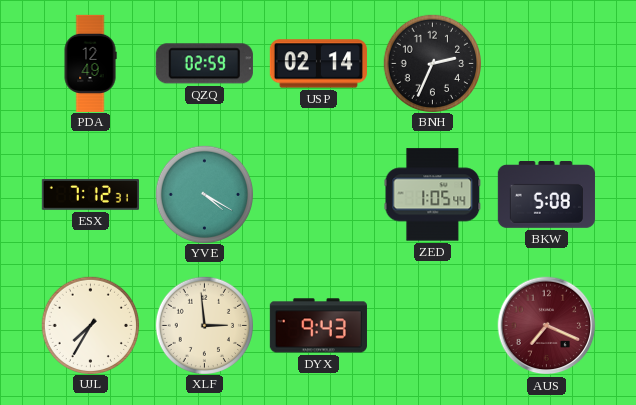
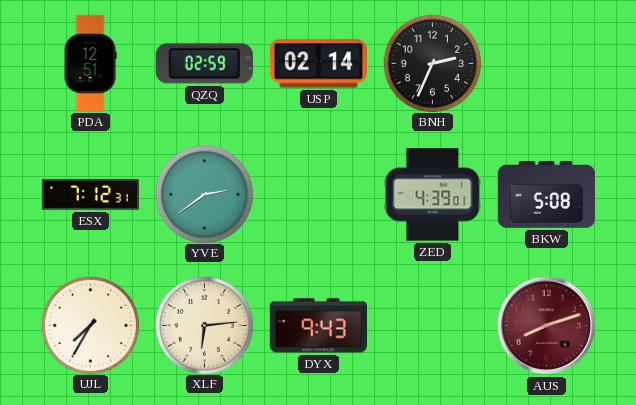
PDA: 12:49 -> 12:51 (90, 63)
YVE: 4:20 -> 2:39 (204, 194)
ZED: 1:05 -> 4:39 (433, 195)
XLF: 2:59 -> 6:14 (204, 325)
AUS: 7:19 -> 8:12 (547, 326)
